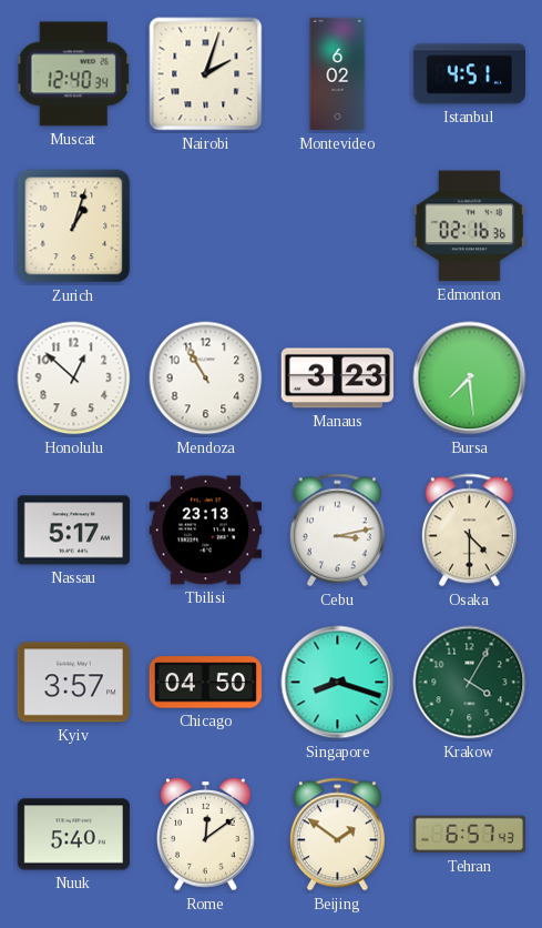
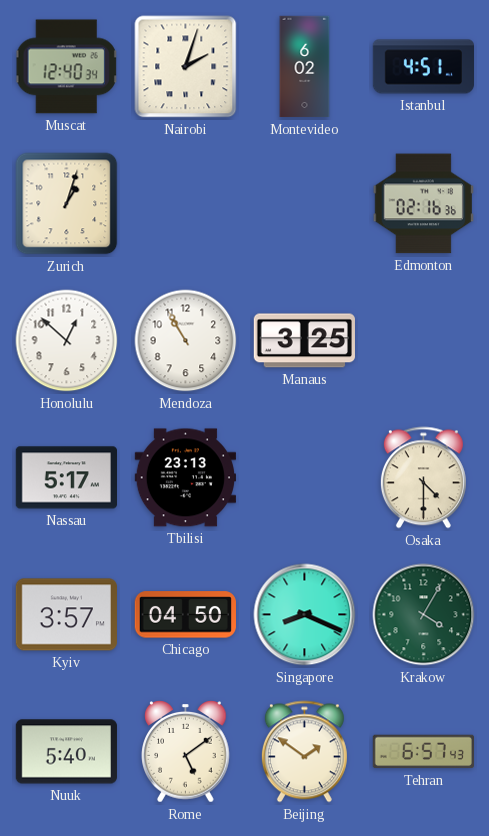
Manaus: 3:23 -> 3:25 (304, 341)
Bursa: 7:29 -> none (470, 379)
Cebu: 3:13 -> none (337, 531)
Singapore: 8:18 -> 8:19 (305, 615)
Rome: 12:09 -> 5:09 (186, 752)
